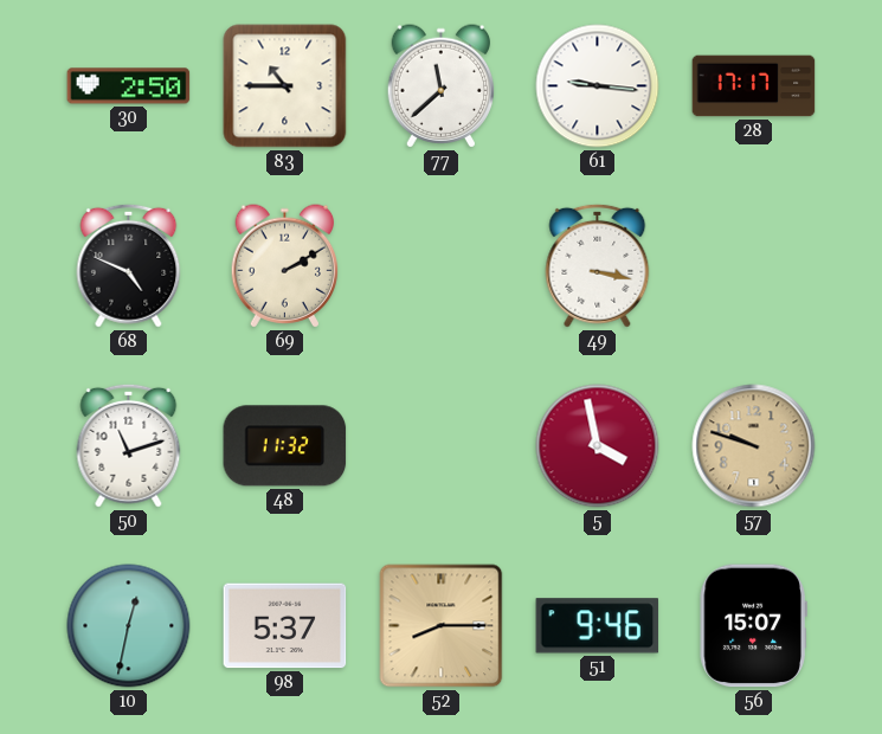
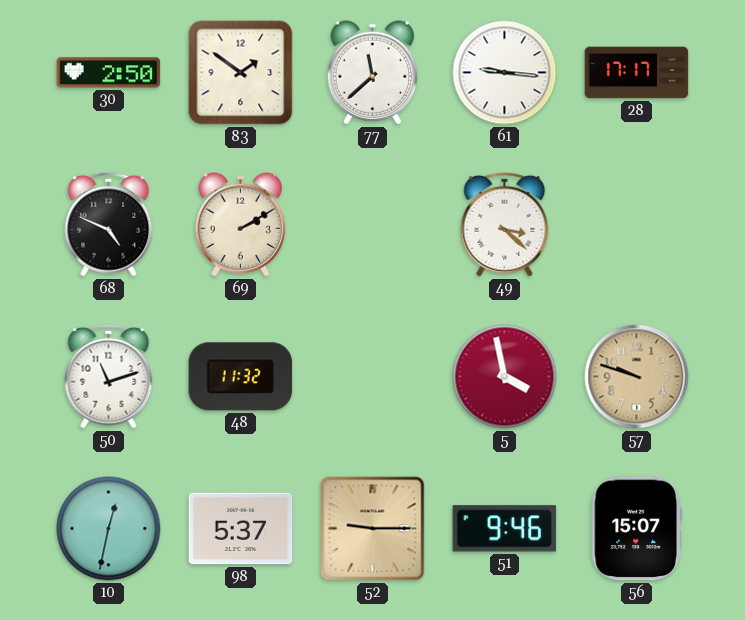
83: 10:45 -> 1:51 (241, 73)
49: 3:17 -> 3:22 (505, 224)
52: 8:15 -> 9:15 (373, 529)
